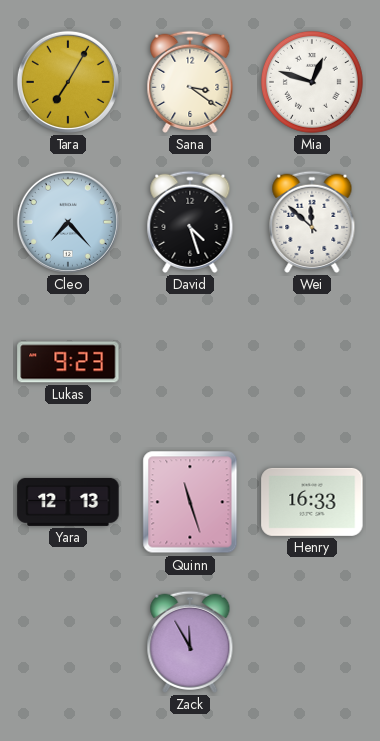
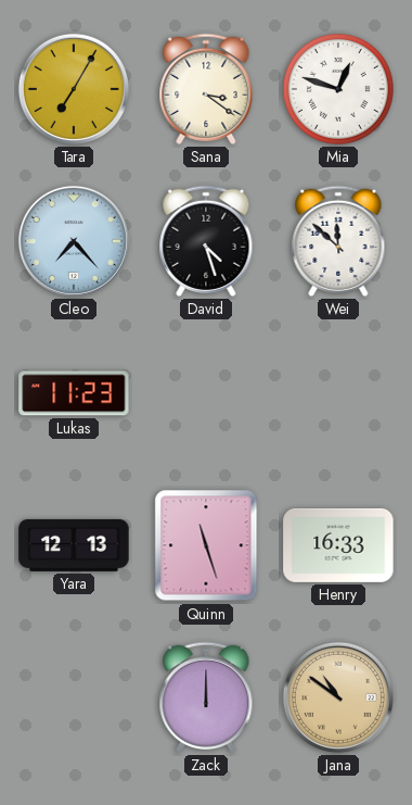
Lukas: 9:23 -> 11:23 (74, 393)
Zack: 11:55 -> 12:00 (206, 697)
Jana: none -> 10:51 (338, 697)
